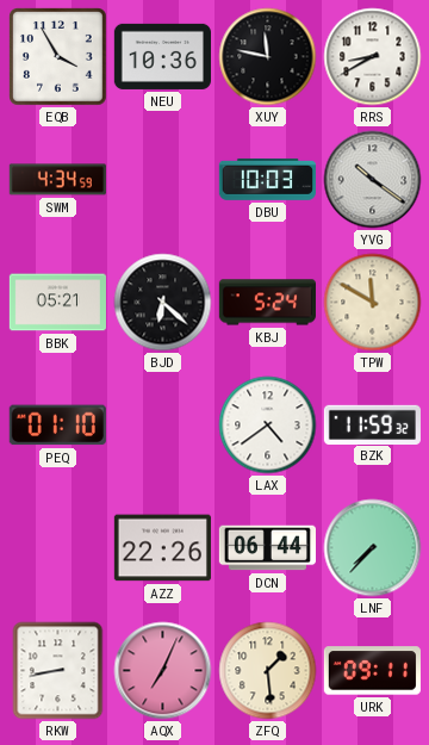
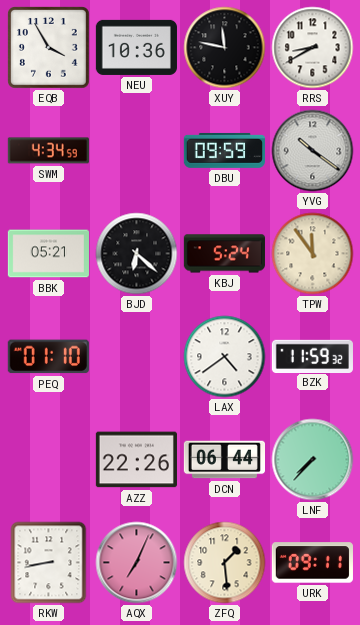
DBU: 10:03 -> 09:59 (224, 150)
TPW: 11:50 -> 11:54 (313, 254)
